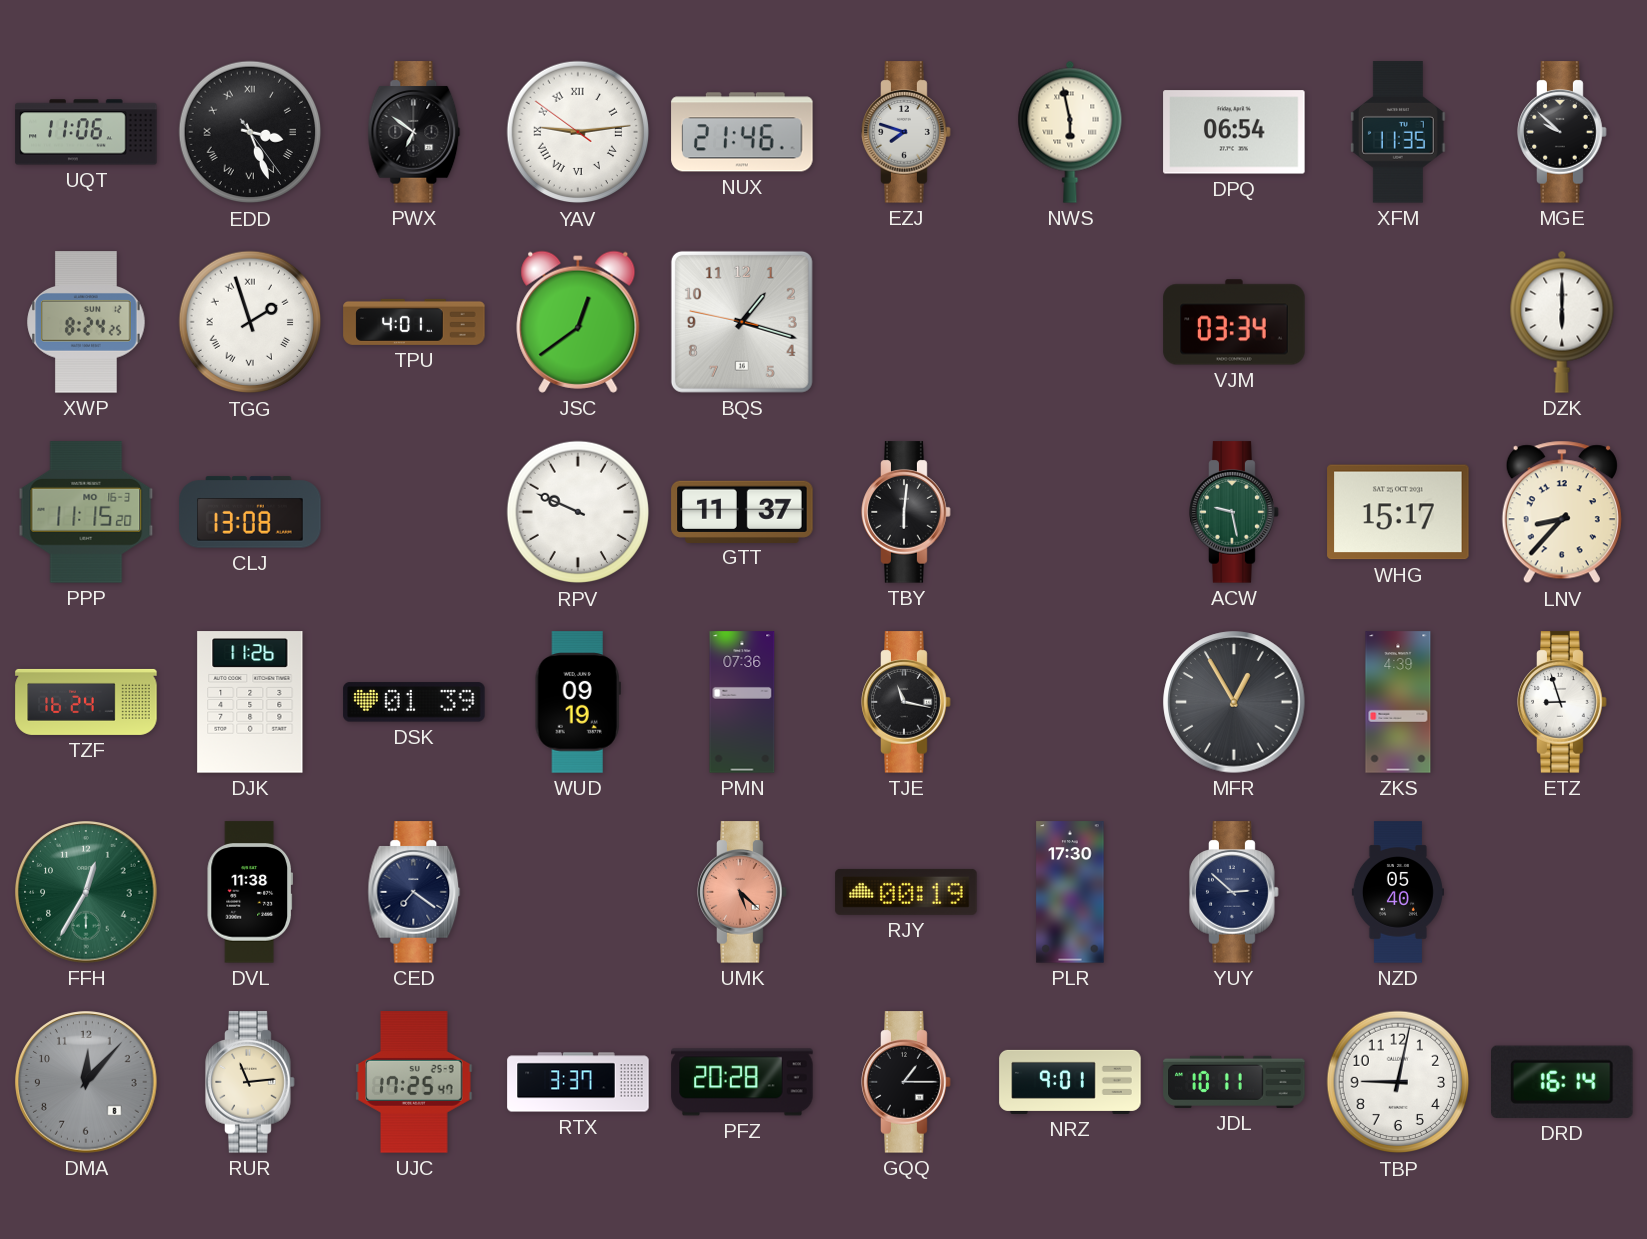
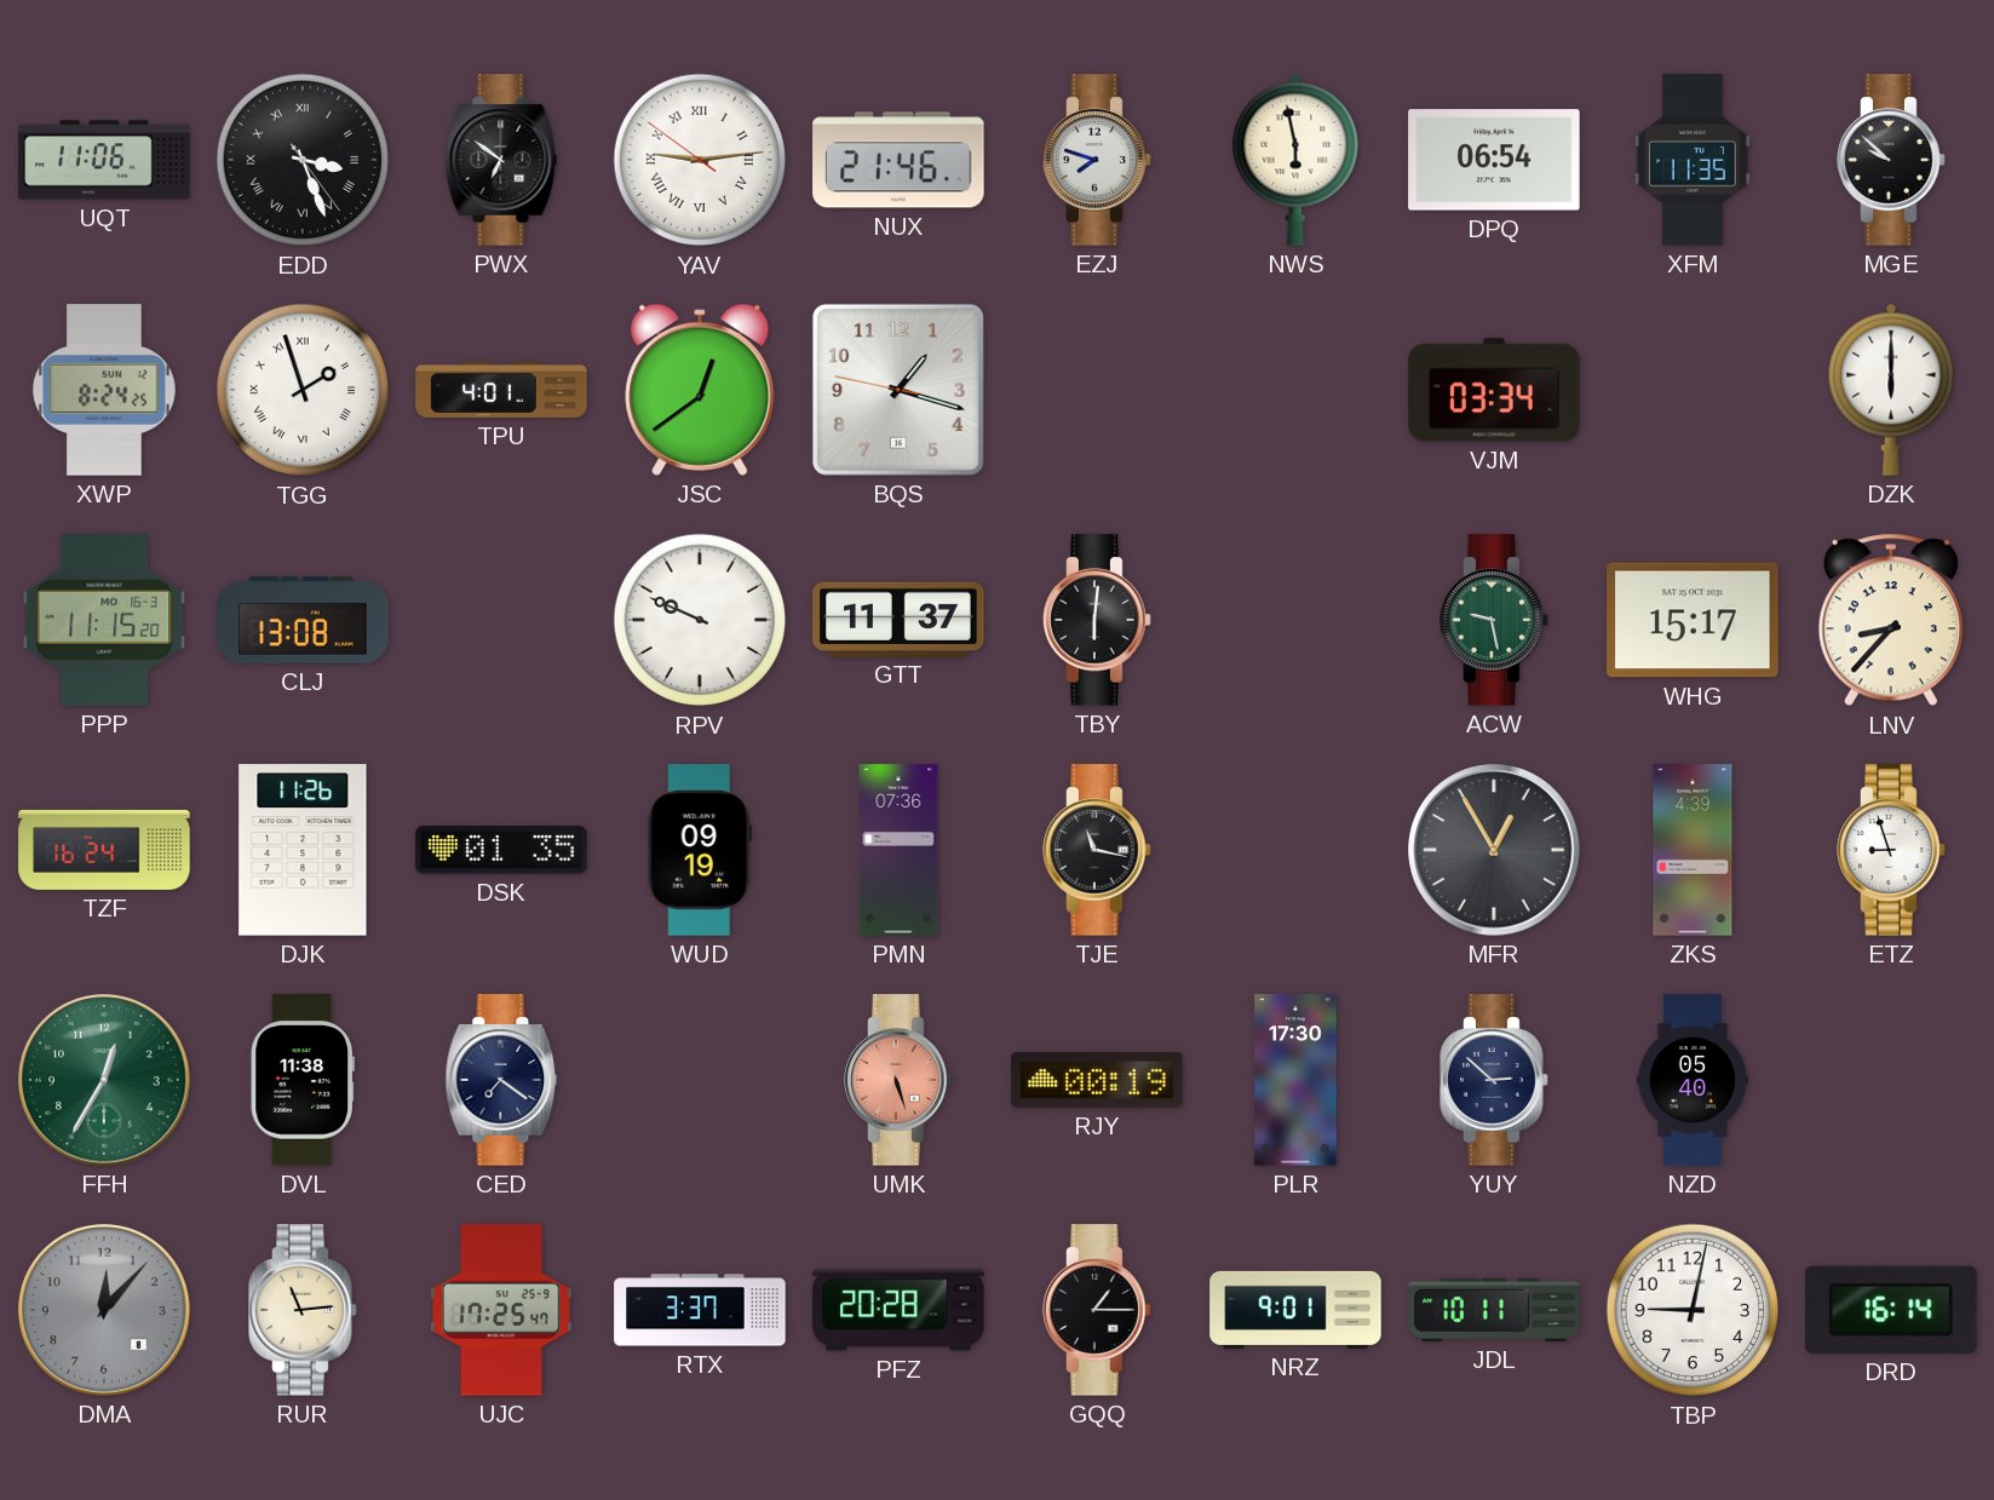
DSK: 01:39 -> 01:35 (501, 850)
UMK: 5:22 -> 5:27 (898, 1080)
